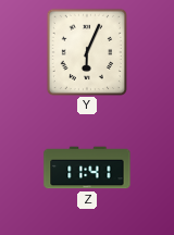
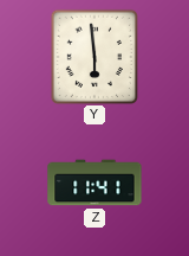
Y: 6:04 -> 5:59 (93, 56)
